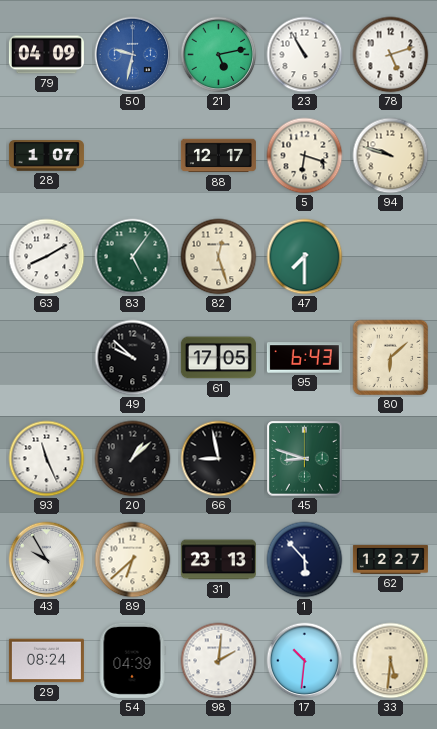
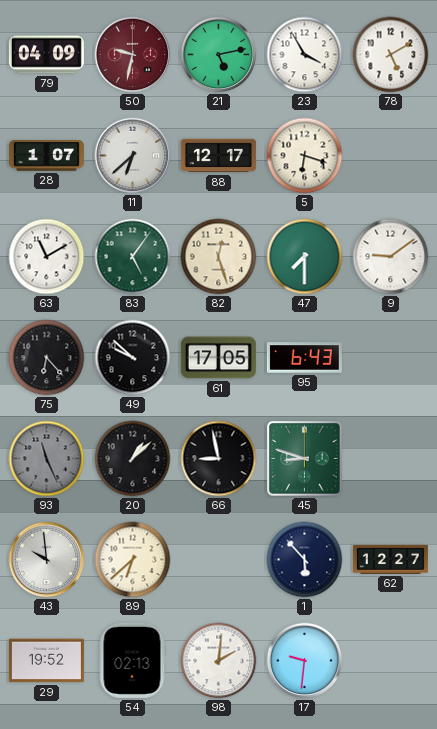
50 dial: blue -> burgundy (133, 55)
23: 10:55 -> 3:55 (305, 55)
78: 5:12 -> 5:10 (391, 55)
11: none -> 6:38 (133, 156)
94: 9:48 -> none (391, 156)
63: 8:10 -> 11:10 (47, 257)
9: none -> 9:09 (391, 257)
75: none -> 6:23 (47, 358)
80: 6:08 -> none (391, 358)
93 dial: white -> grey (47, 459)
43: 9:55 -> 9:59 (47, 560)
31: 23:13 -> none (218, 560)
29: 08:24 -> 19:52 (46, 661)
54: 04:39 -> 02:13 (132, 660)
17: 10:31 -> 9:31 (305, 661)
33: 5:31 -> none (391, 661)
